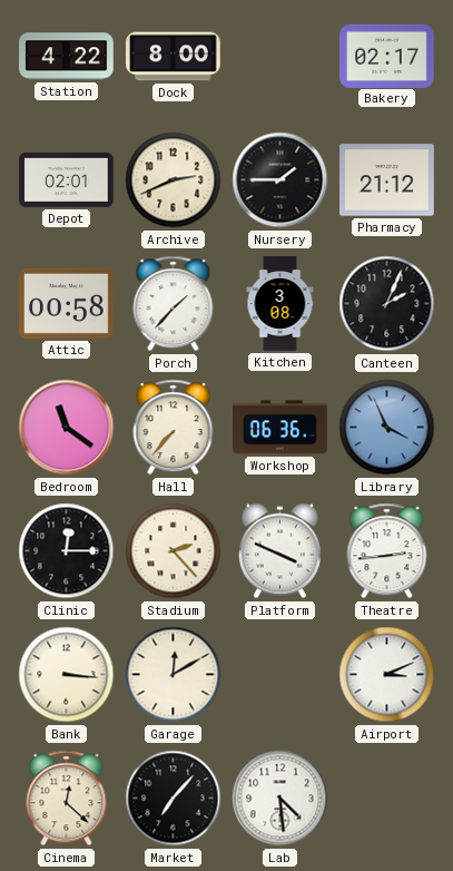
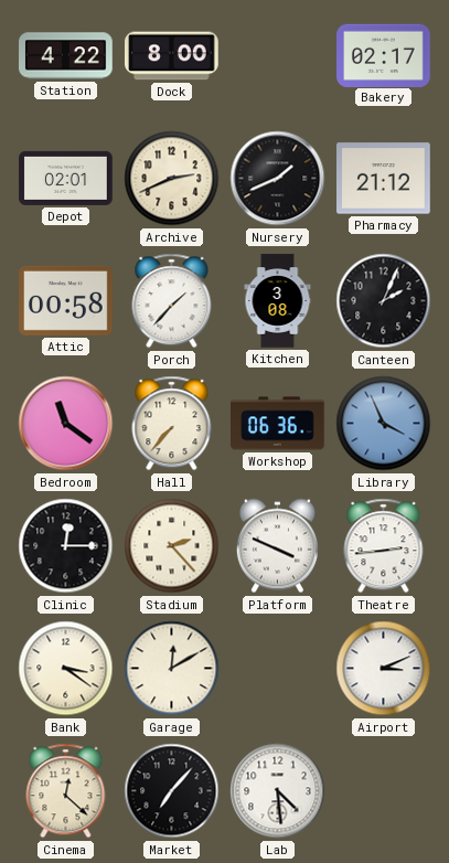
Nursery: 1:45 -> 1:41 (278, 179)
Bank: 3:16 -> 3:21 (66, 669)
